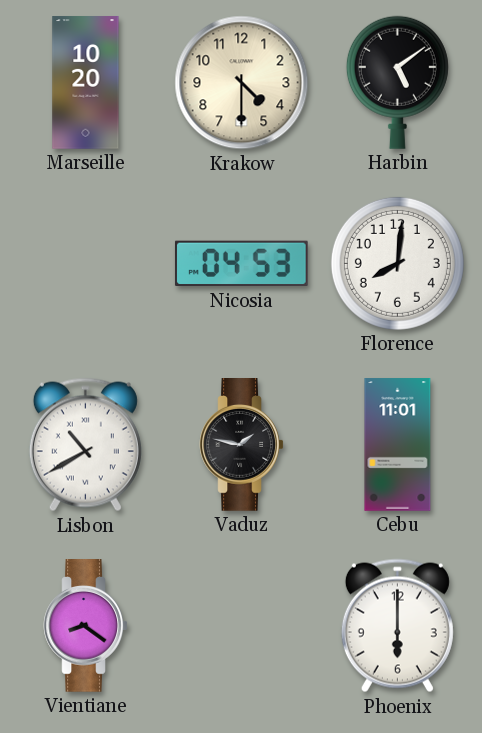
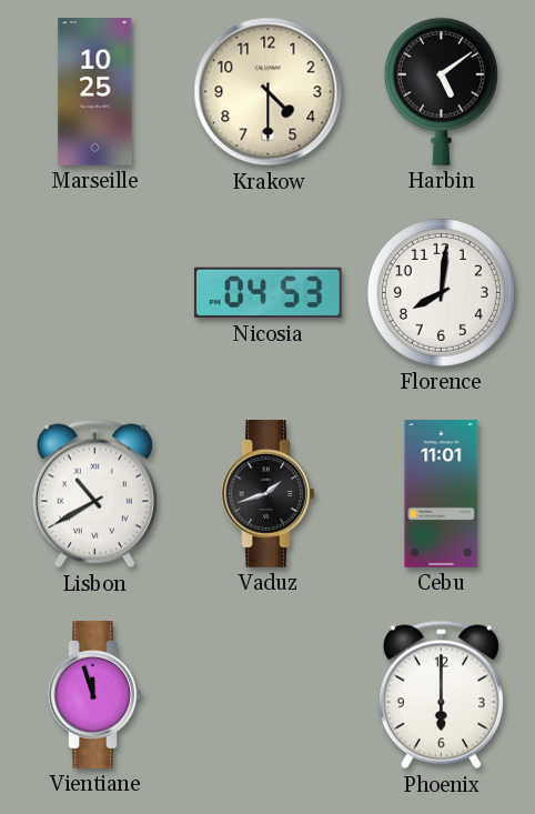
Marseille: 10:20 -> 10:25 (95, 92)
Vaduz: 1:47 -> 1:42 (269, 494)
Vientiane: 8:21 -> 11:57 (95, 695)
